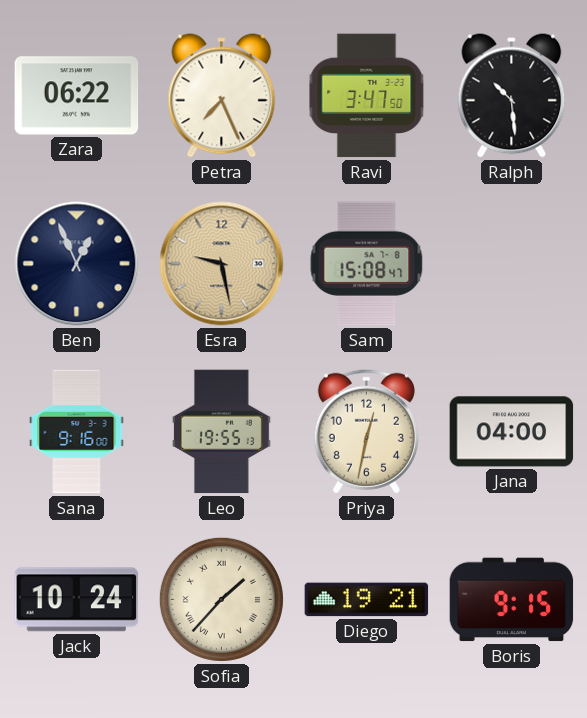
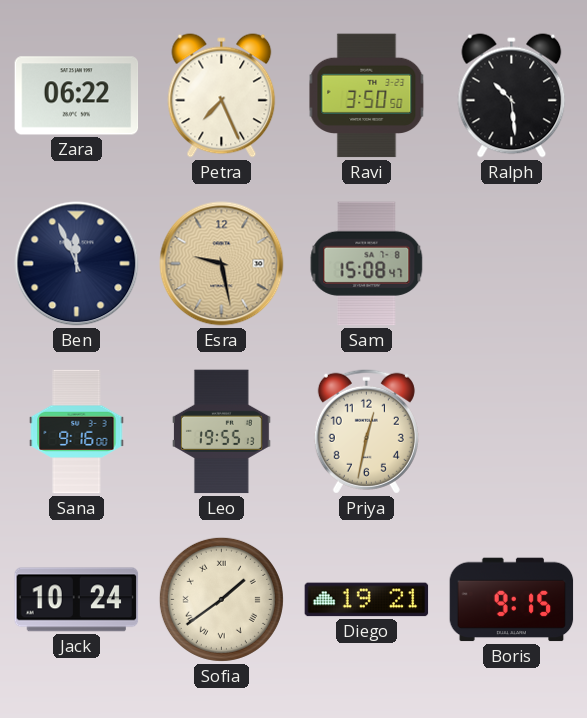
Ravi: 3:47 -> 3:50 (367, 96)
Ben: 12:56 -> 11:56 (77, 264)
Jana: 04:00 -> none (512, 432)
Sofia: 1:37 -> 1:39 (221, 599)
